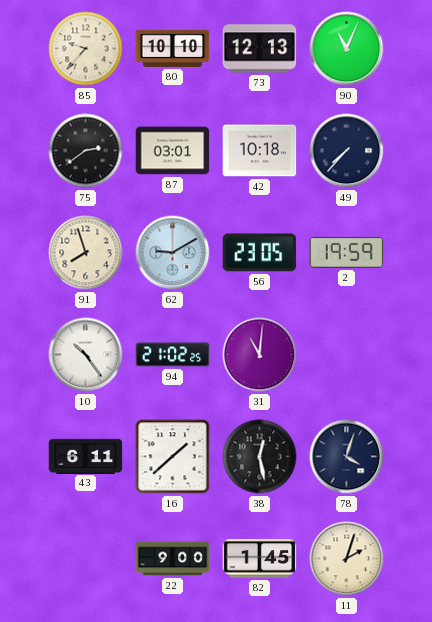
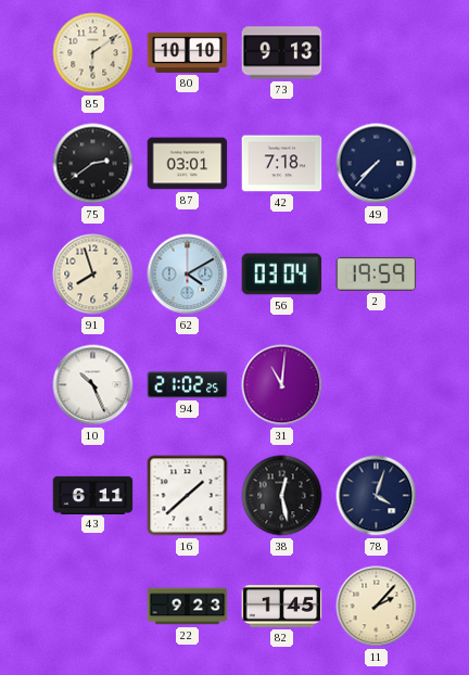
85: 9:37 -> 6:09 (93, 53)
73: 12:13 -> 9:13 (282, 53)
90: 11:04 -> none (347, 49)
42: 10:18 -> 7:18 (282, 164)
62: 9:10 -> 4:10 (188, 275)
56: 23:05 -> 03:04 (282, 275)
10: 10:24 -> 10:26 (93, 385)
22: 9:00 -> 9:23 (188, 607)
11: 2:03 -> 2:07 (377, 607)
